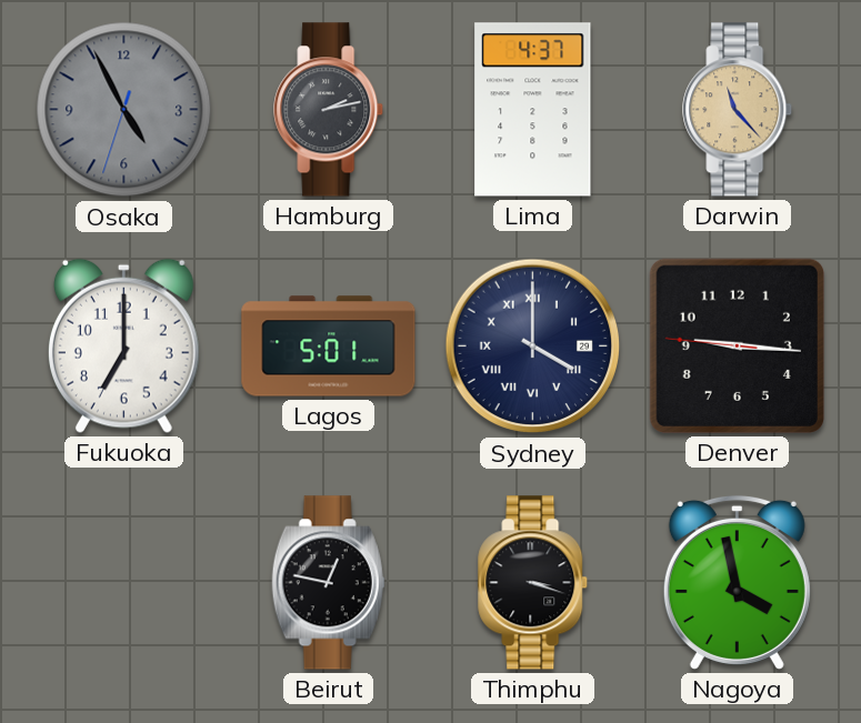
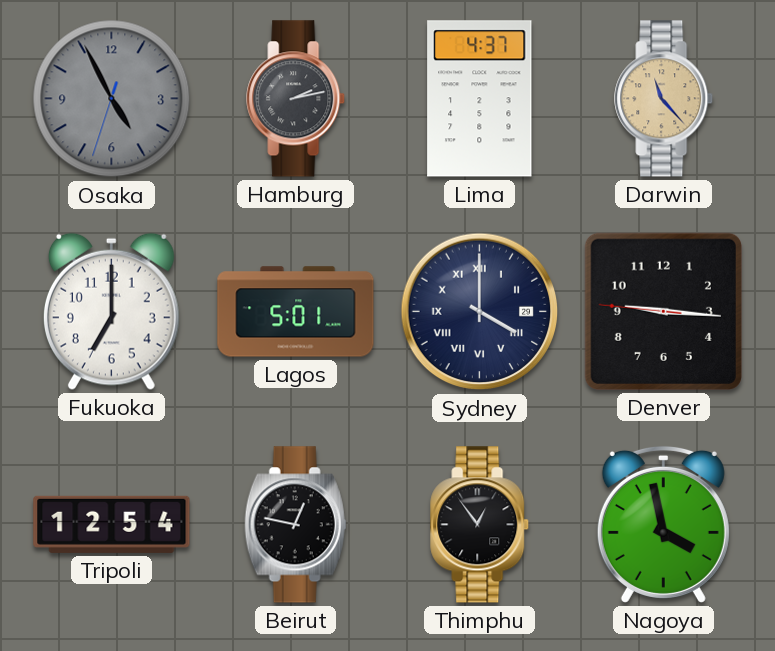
Tripoli: none -> 12:54 (112, 524)
Thimphu: 3:18 -> 12:54 (480, 525)
